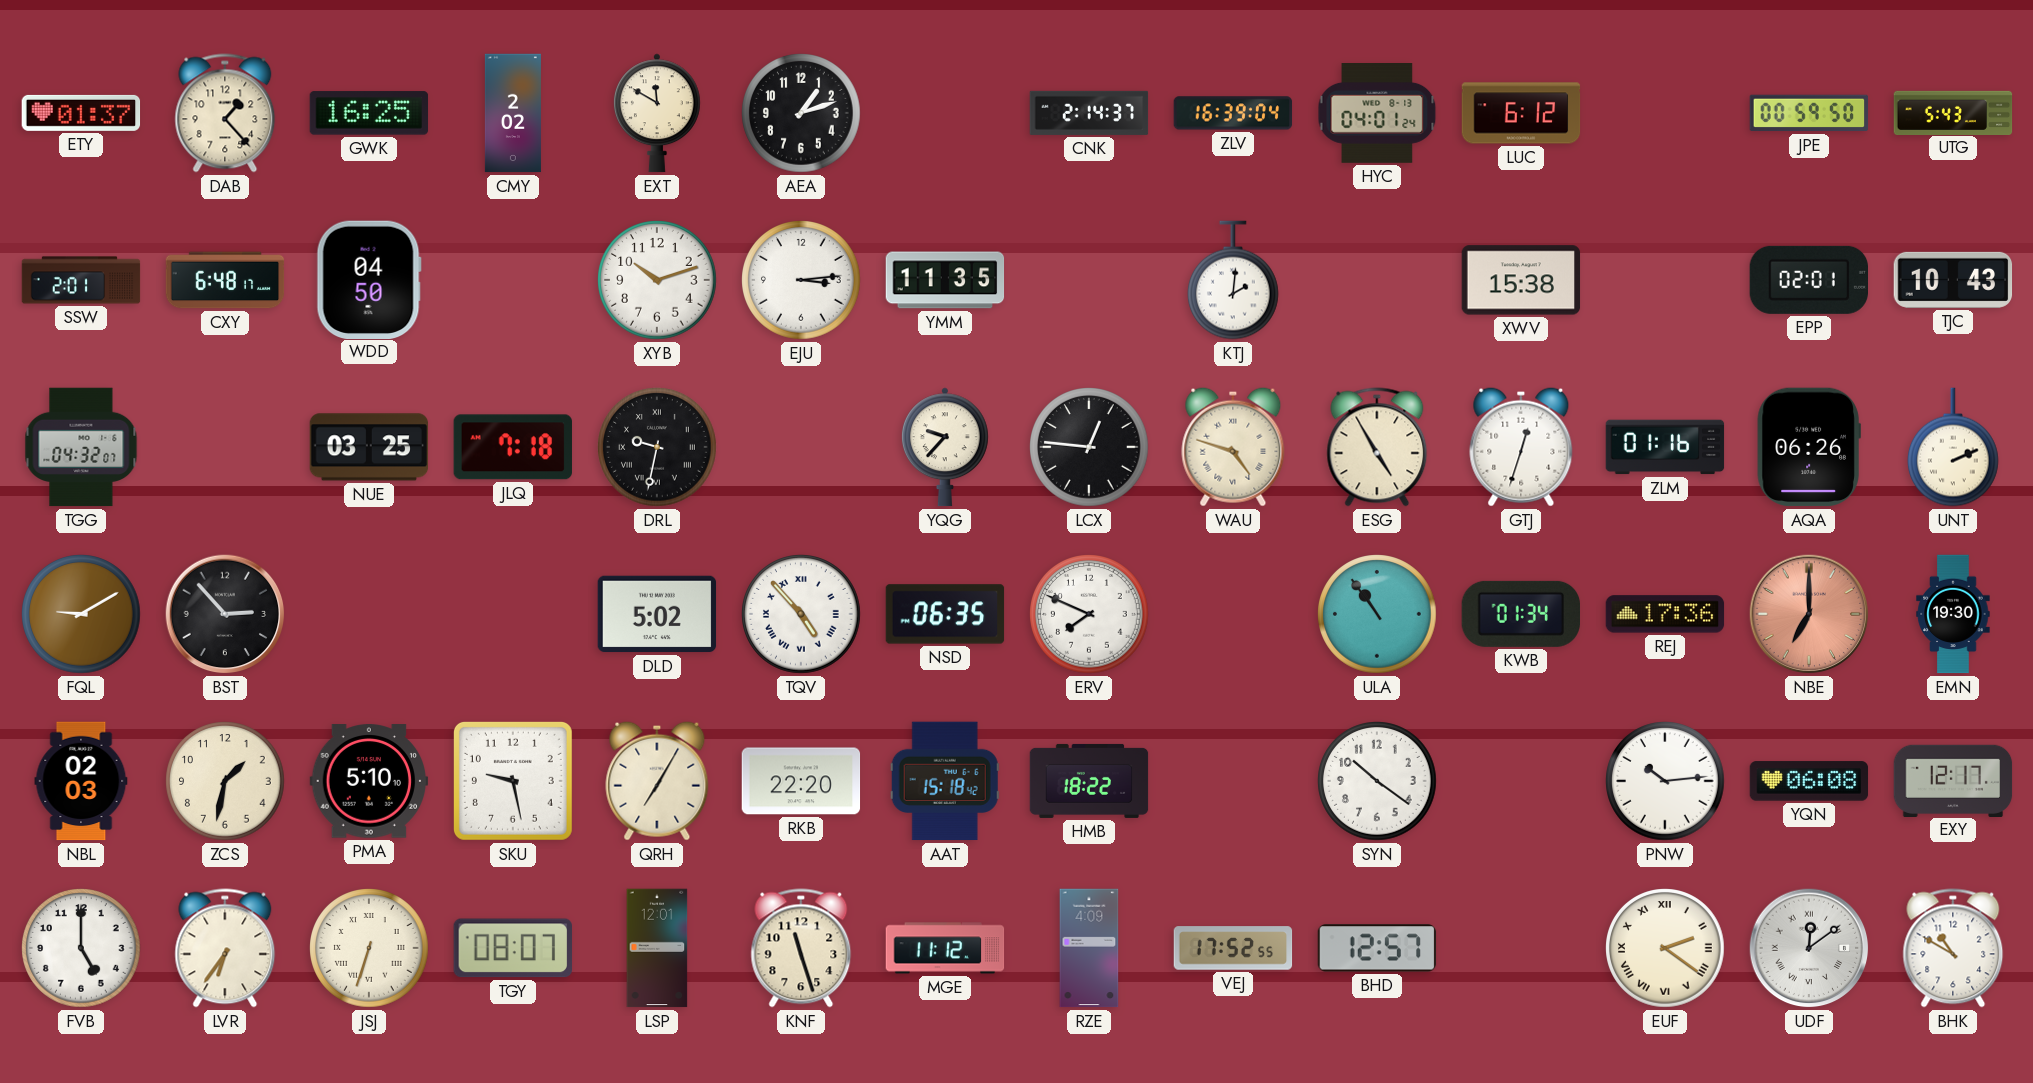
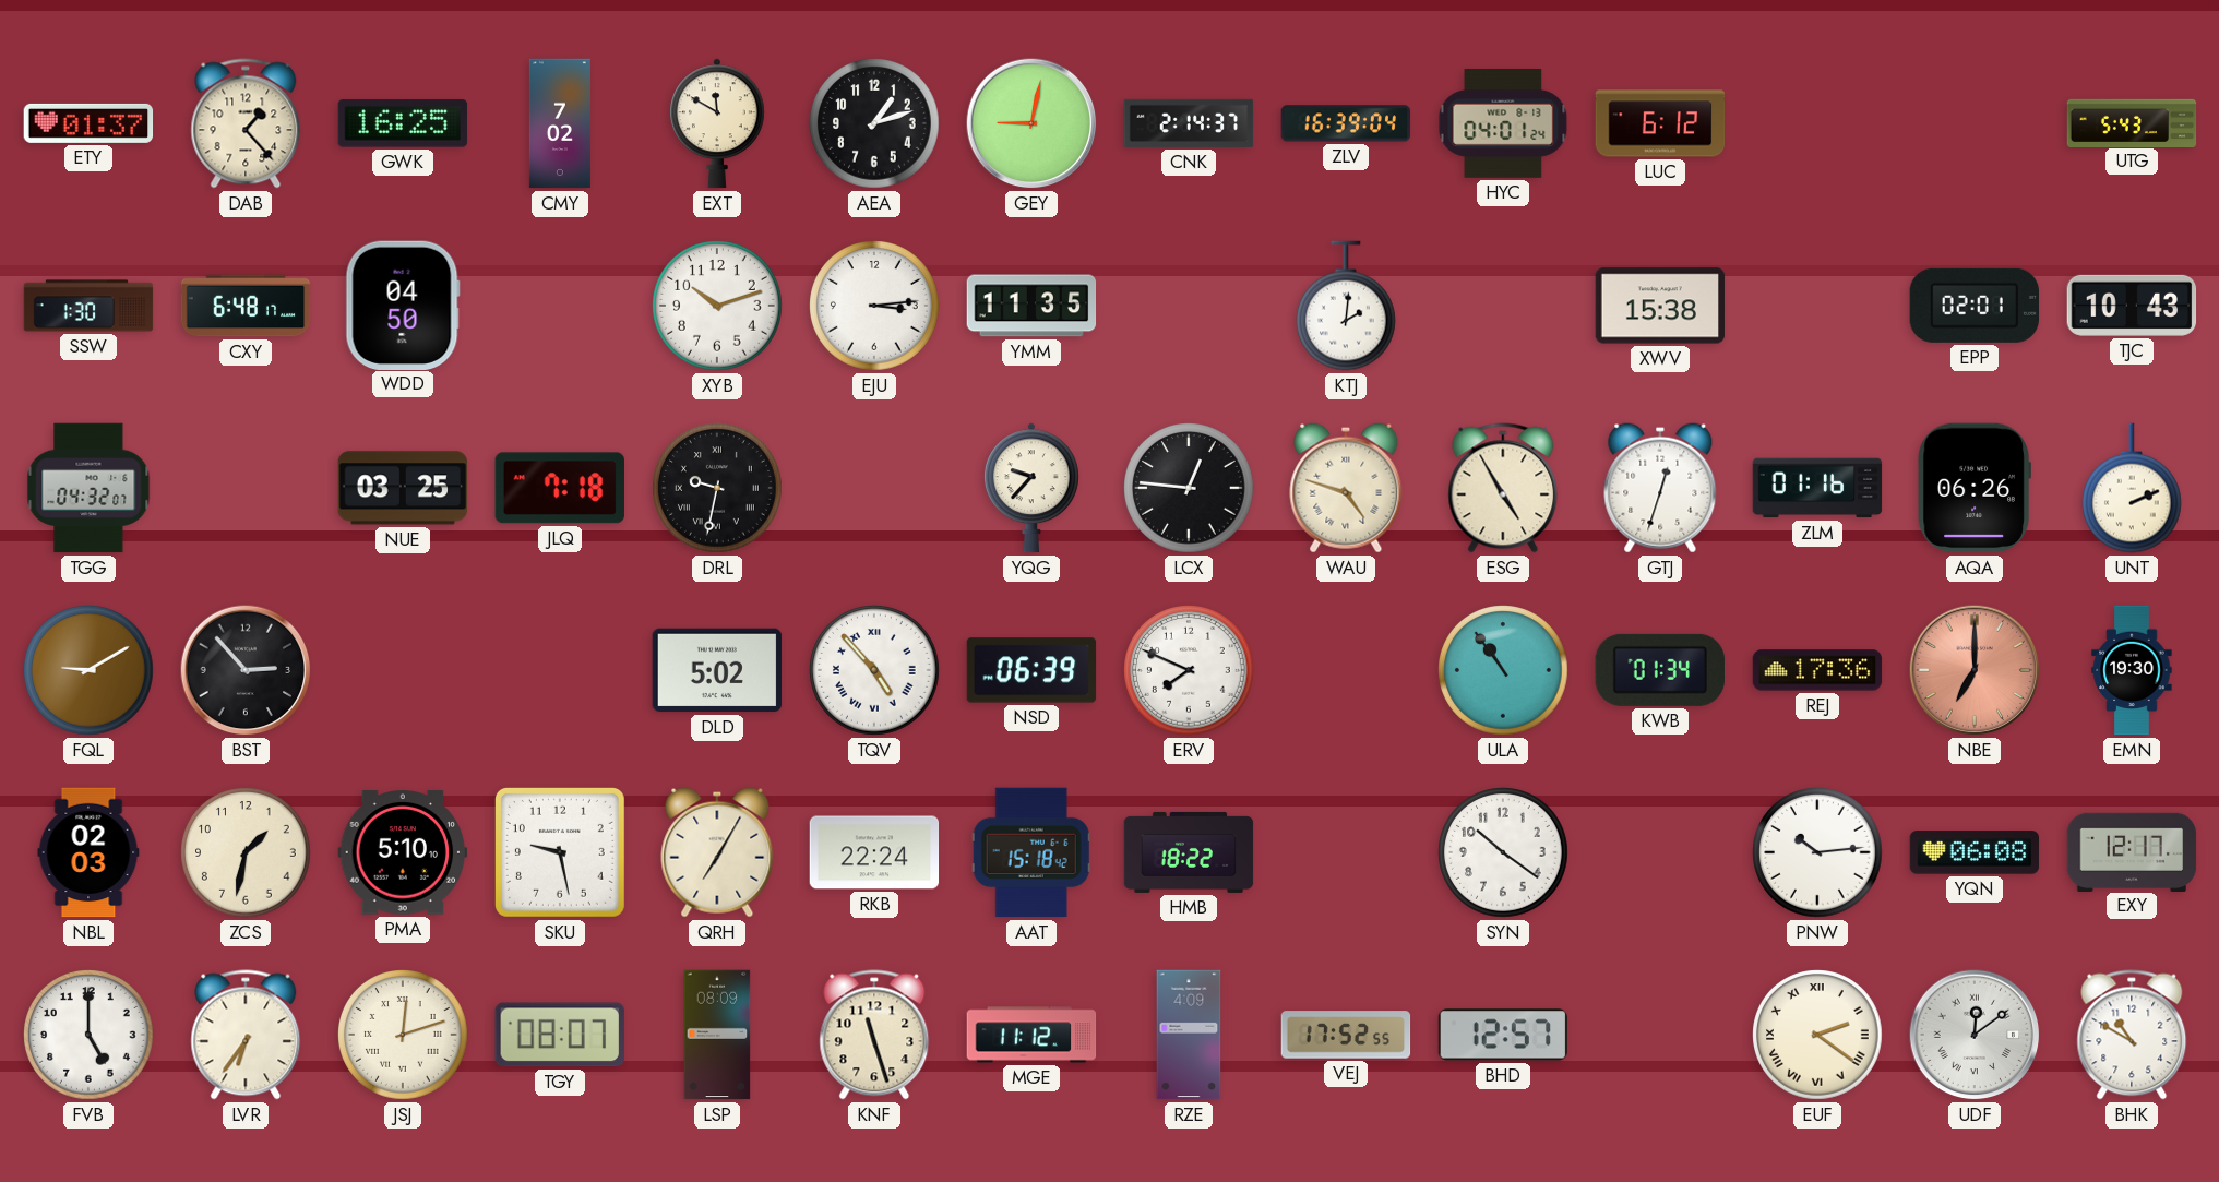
CMY: 2:02 -> 7:02 (560, 123)
GEY: none -> 9:02 (1031, 123)
JPE: 00:59 -> none (1809, 113)
SSW: 2:01 -> 1:30 (88, 306)
NSD: 06:35 -> 06:39 (1031, 670)
RKB: 22:20 -> 22:24 (874, 852)
JSJ: 6:33 -> 12:12 (403, 1035)
LSP: 12:01 -> 08:09 (717, 1035)
